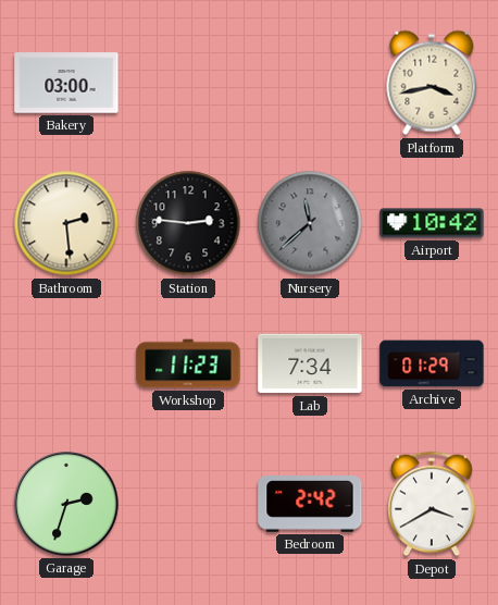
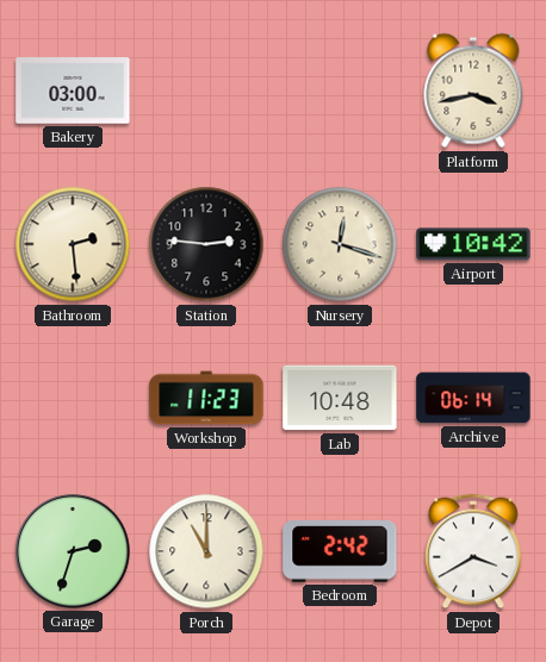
Nursery: 11:38 -> 12:18 (340, 244)
Nursery dial: grey -> cream (340, 244)
Lab: 7:34 -> 10:48 (340, 398)
Archive: 01:29 -> 06:14 (473, 398)
Porch: none -> 11:00 (206, 551)
